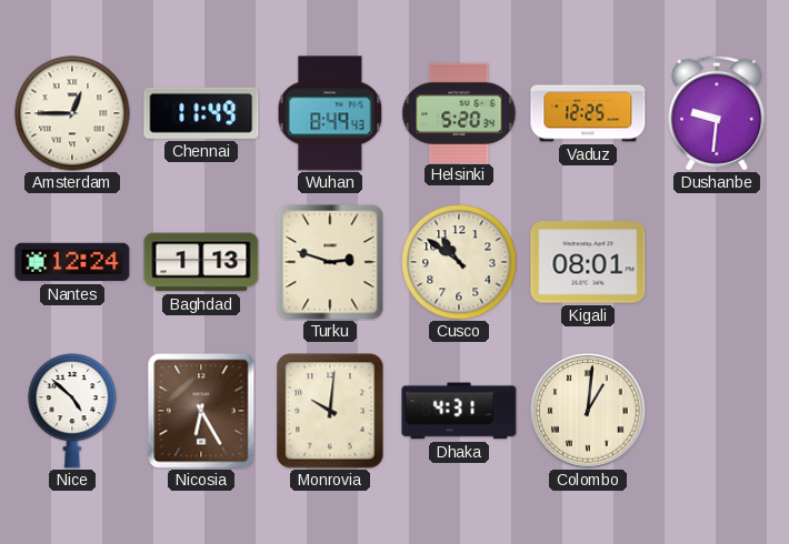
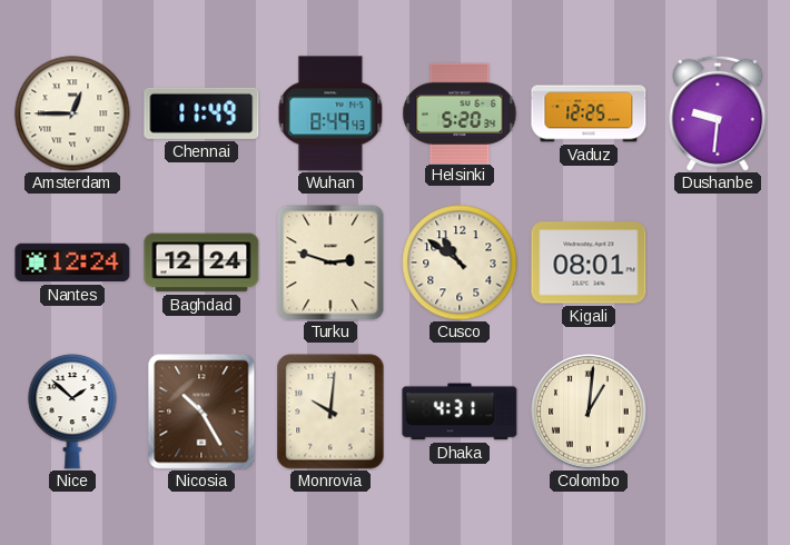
Baghdad: 1:13 -> 12:24 (201, 262)
Nice: 4:52 -> 1:52 (72, 412)
Nicosia: 6:25 -> 10:25 (201, 412)
